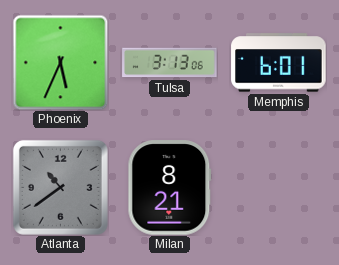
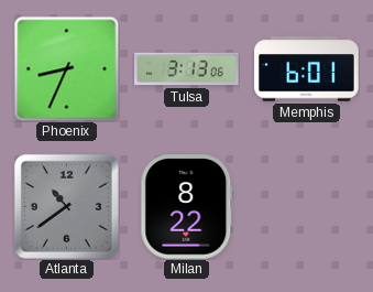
Phoenix: 5:34 -> 8:34 (66, 68)
Milan: 8:21 -> 8:22 (187, 207)
